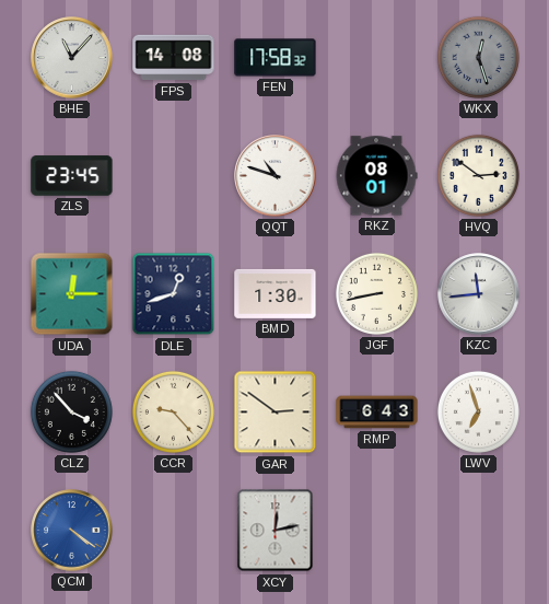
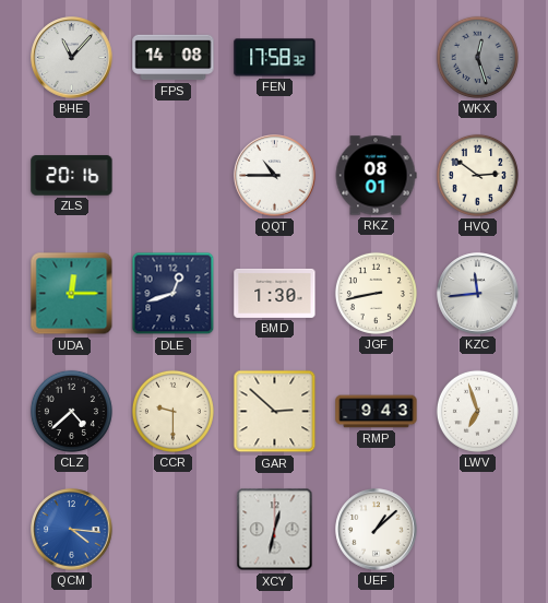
ZLS: 23:45 -> 20:16 (72, 176)
QQT: 10:48 -> 10:45 (275, 176)
CLZ: 3:53 -> 4:38 (71, 411)
CCR: 9:23 -> 9:30 (172, 411)
GAR: 2:51 -> 2:52 (275, 412)
RMP: 6:43 -> 9:43 (377, 412)
QCM: 4:21 -> 4:16 (72, 530)
XCY: 12:13 -> 12:32 (275, 530)
UEF: none -> 1:08 (377, 530)
